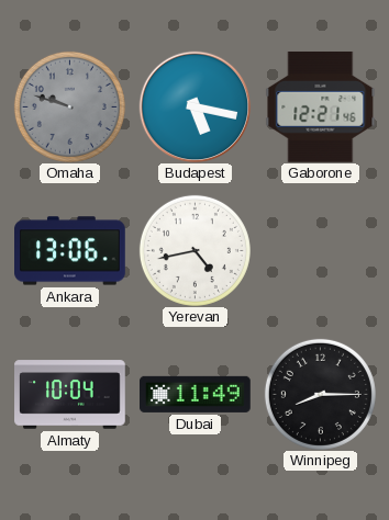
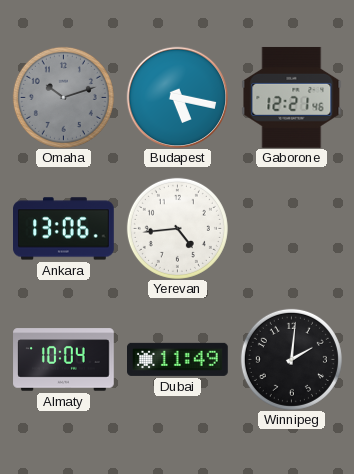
Omaha: 9:48 -> 10:12 (63, 97)
Yerevan: 4:43 -> 4:44 (177, 228)
Winnipeg: 8:15 -> 2:01 (291, 359)
